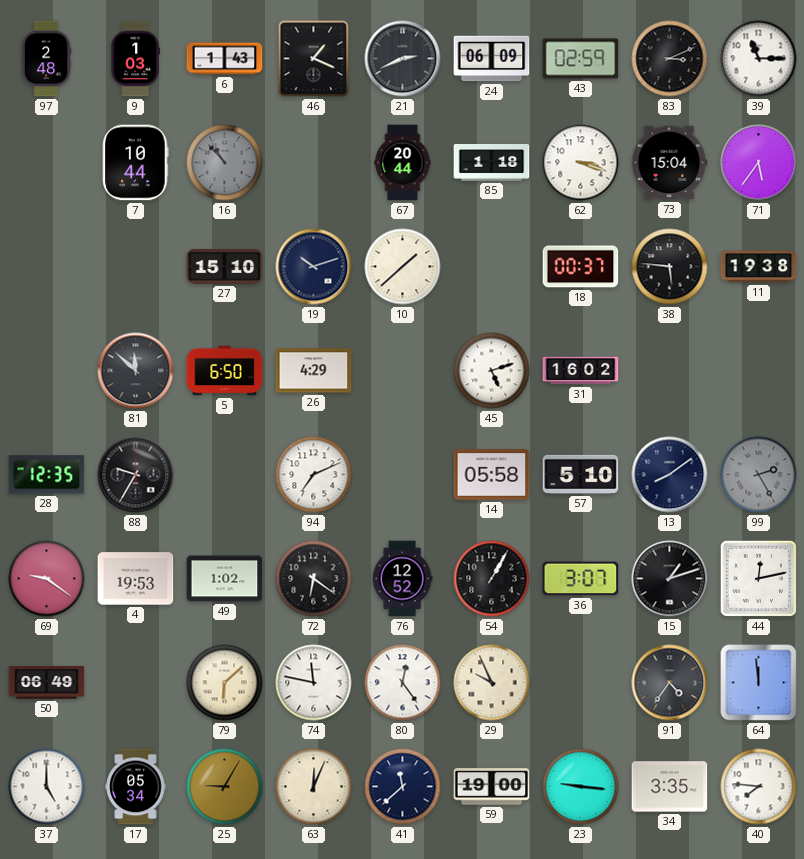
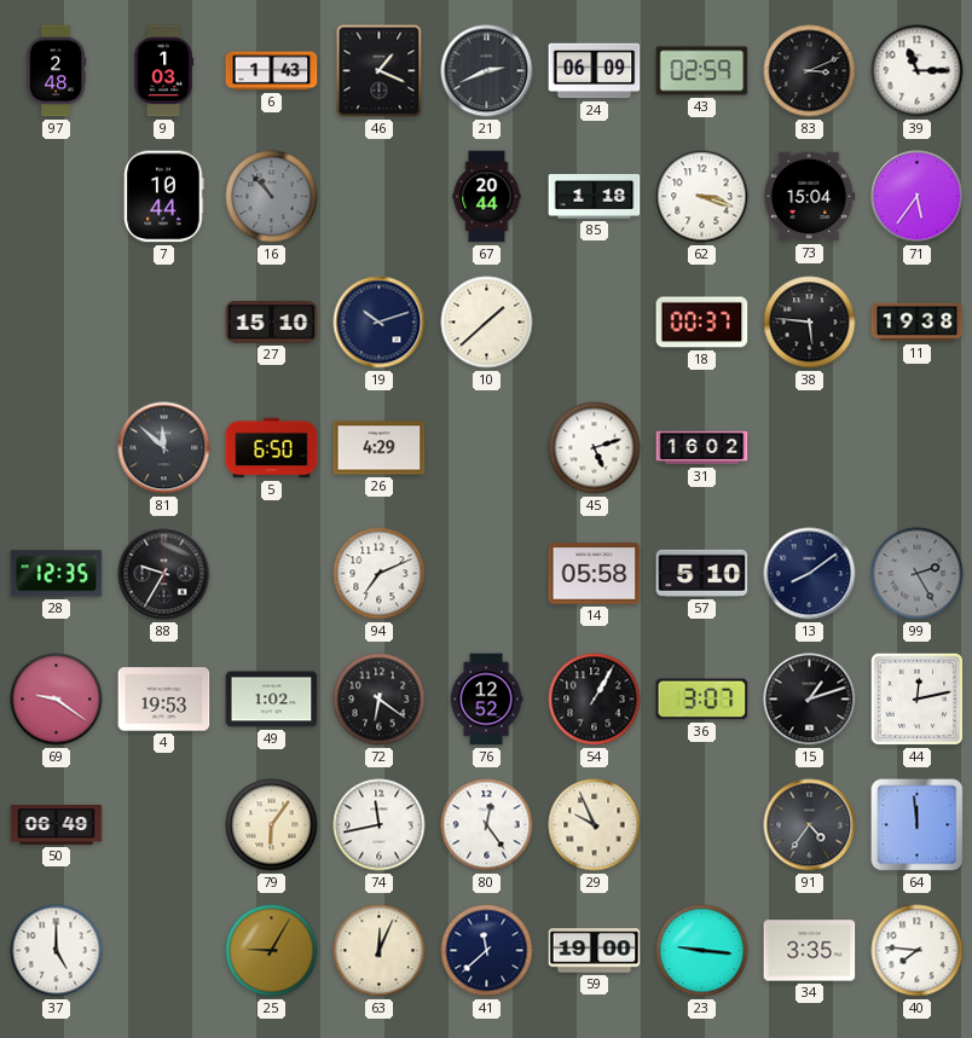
79: 6:08 -> 6:06 (272, 825)
74: 11:47 -> 11:43 (380, 825)
17: 05:34 -> none (136, 787)
